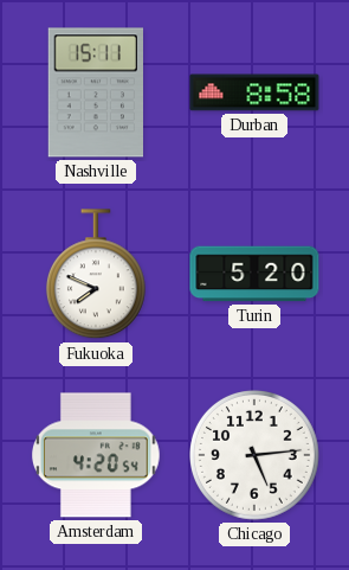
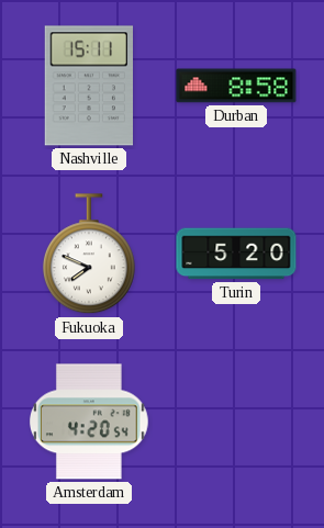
Chicago: 5:14 -> none (256, 456)
